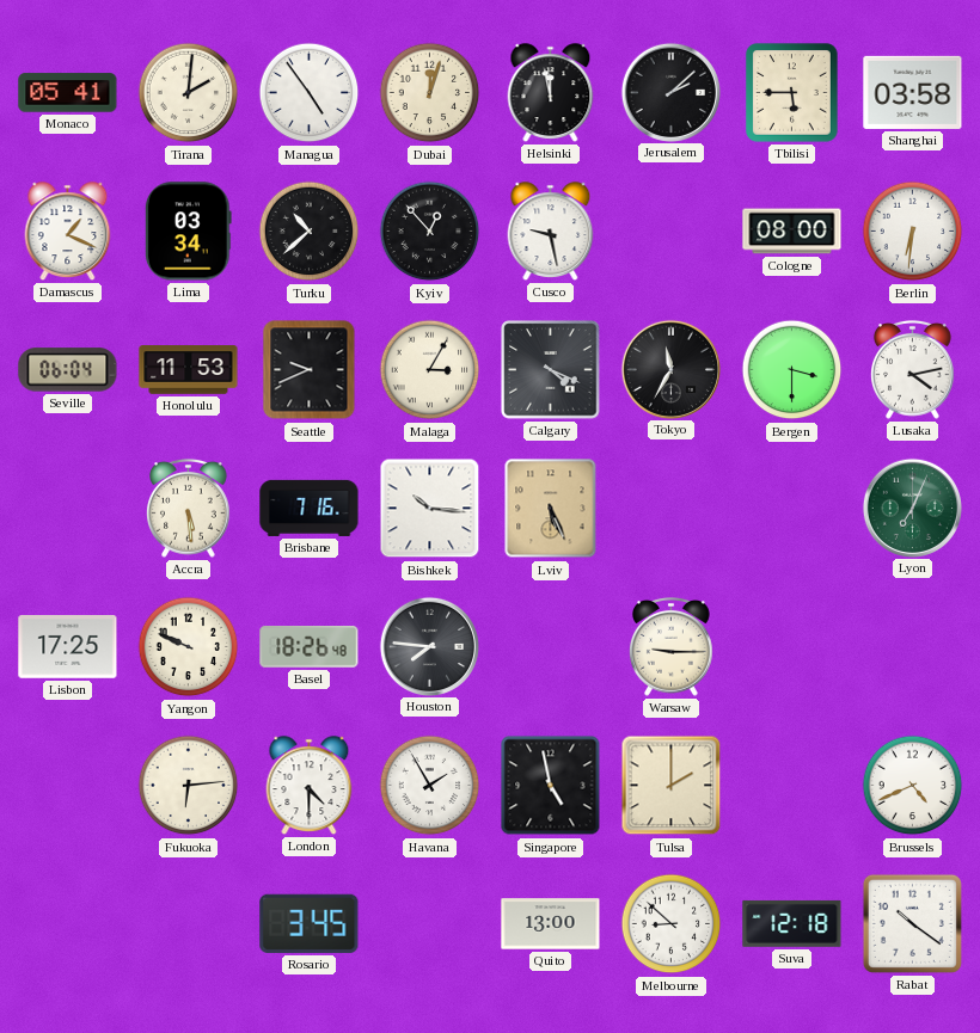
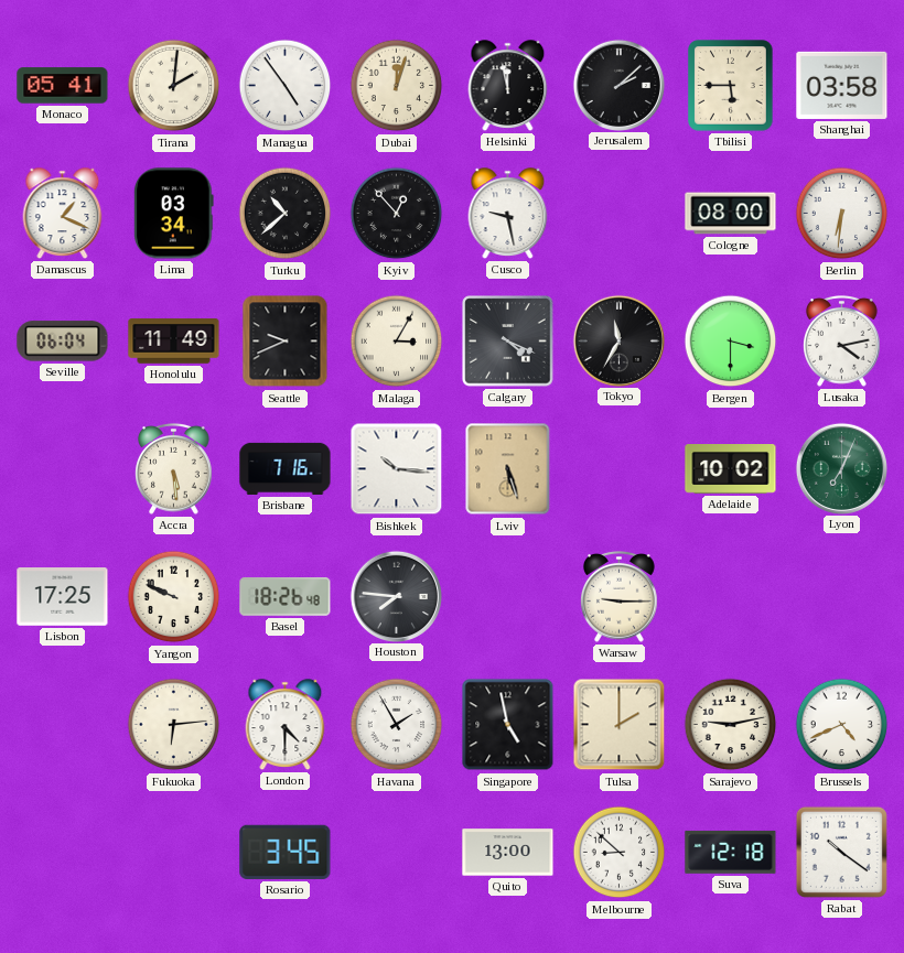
Honolulu: 11:53 -> 11:49 (174, 342)
Lviv: 5:26 -> 5:27 (508, 469)
Adelaide: none -> 10:02 (731, 469)
Sarajevo: none -> 9:13 (731, 725)
